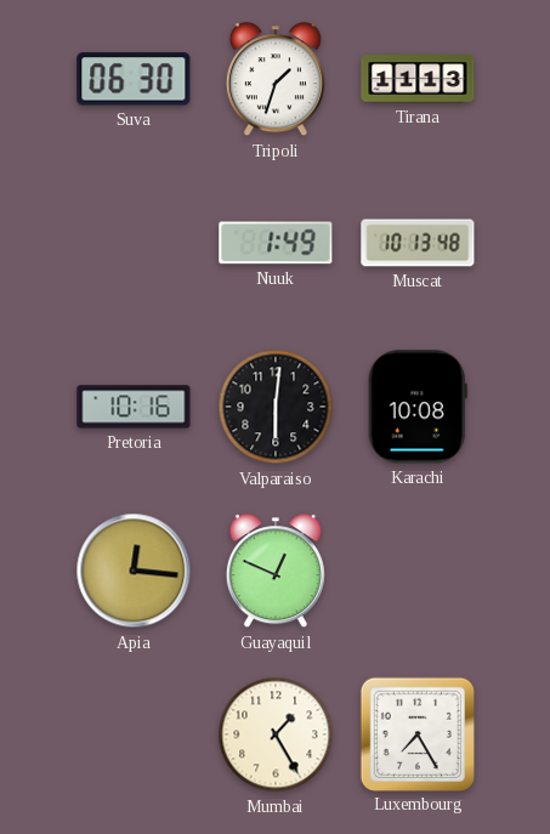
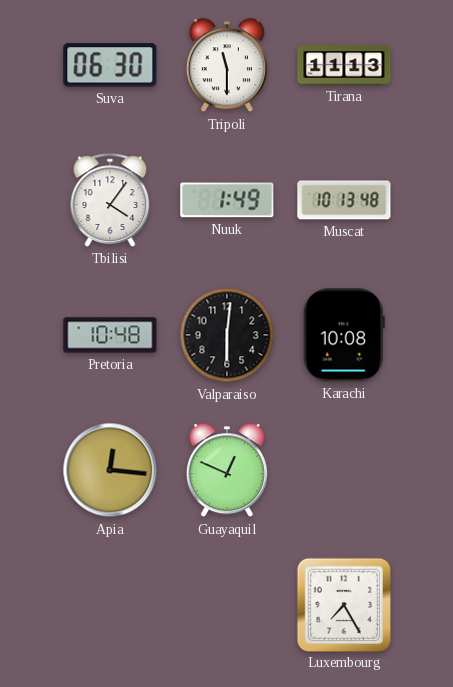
Tripoli: 1:33 -> 11:30 (227, 66)
Tbilisi: none -> 4:06 (110, 200)
Pretoria: 10:16 -> 10:48 (110, 335)
Mumbai: 1:25 -> none (276, 734)
